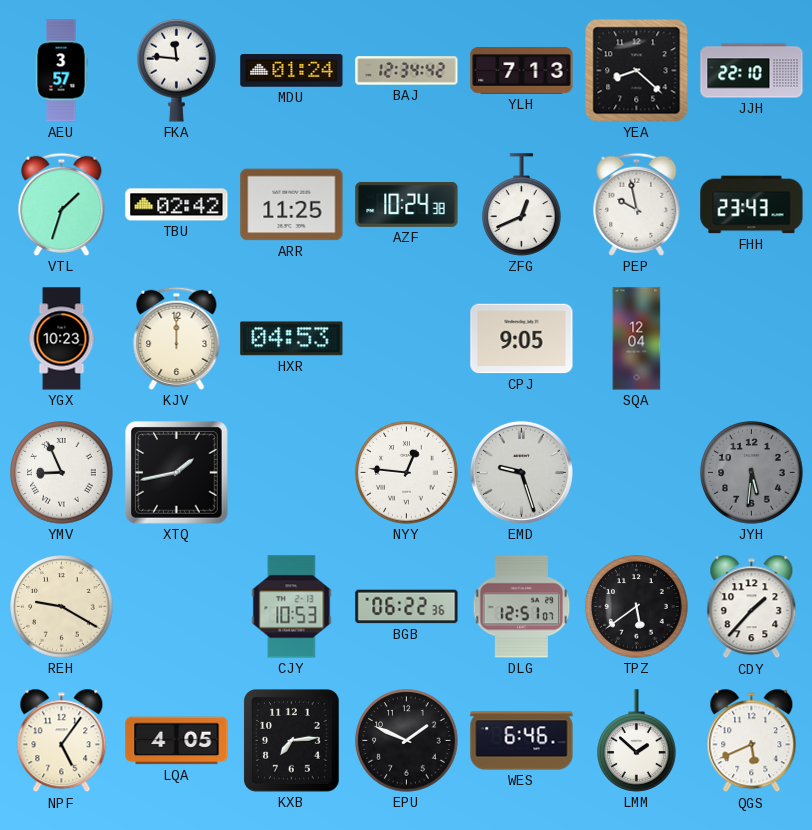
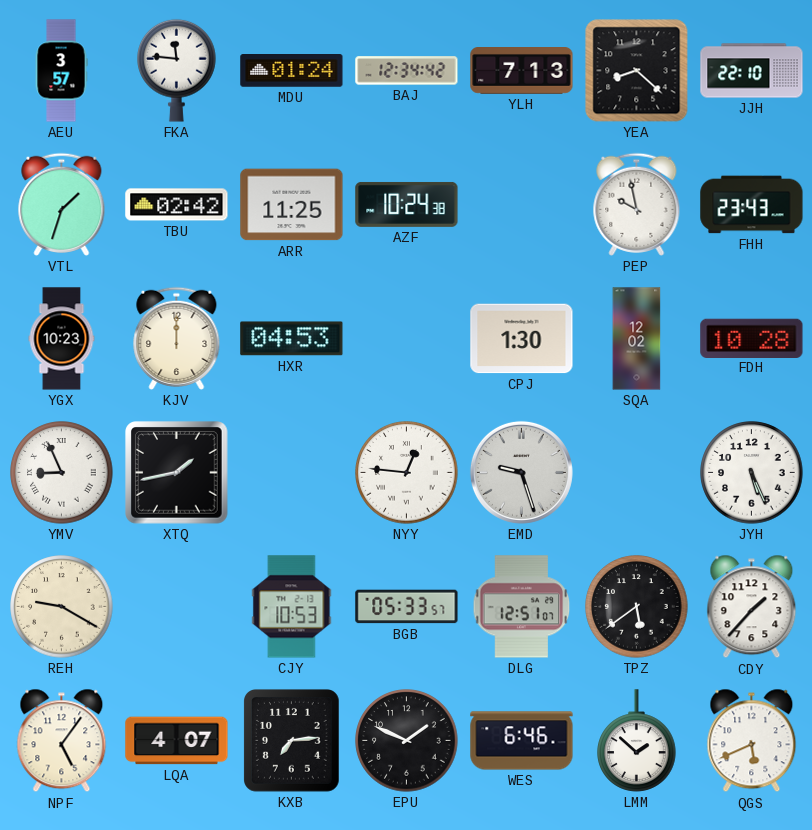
ZFG: 12:41 -> none (522, 205)
CPJ: 9:05 -> 1:30 (522, 339)
SQA: 12:04 -> 12:02 (637, 339)
FDH: none -> 10:28 (752, 338)
JYH: 5:31 -> 5:26 (752, 473)
JYH dial: grey -> white (752, 473)
BGB: 06:22 -> 05:33 (407, 607)
LQA: 4:05 -> 4:07 (177, 741)
